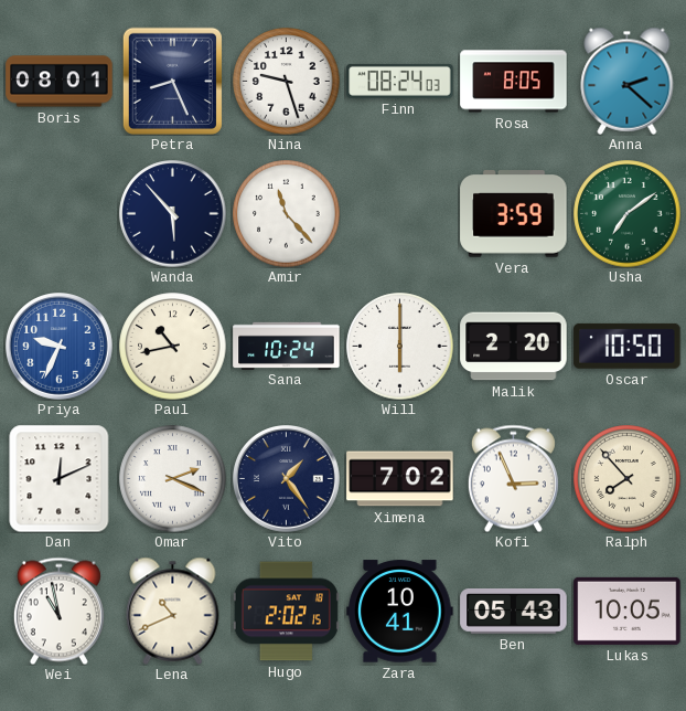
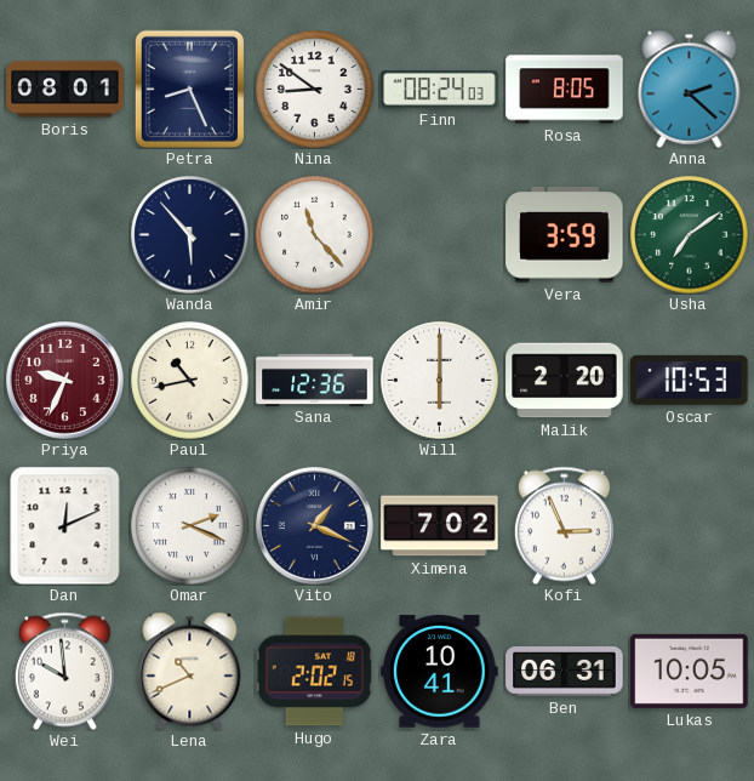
Nina: 9:27 -> 8:51 (315, 90)
Priya dial: blue -> burgundy (65, 381)
Sana: 10:24 -> 12:36 (315, 380)
Oscar: 10:50 -> 10:53 (690, 380)
Vito: 1:24 -> 1:19 (315, 526)
Ralph: 7:53 -> none (628, 479)
Wei: 10:58 -> 9:59 (64, 671)
Ben: 05:43 -> 06:31 (565, 672)
